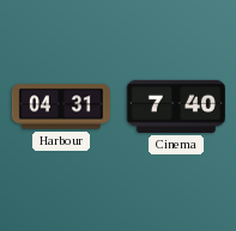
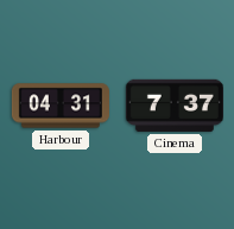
Cinema: 7:40 -> 7:37 (175, 106)
